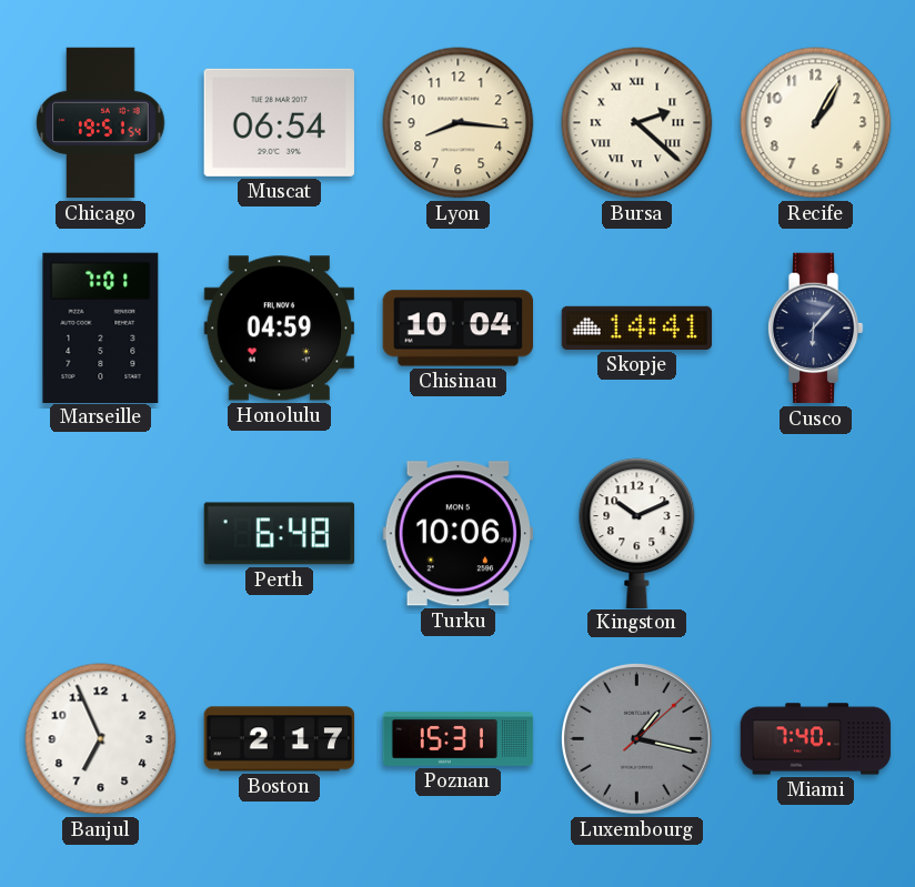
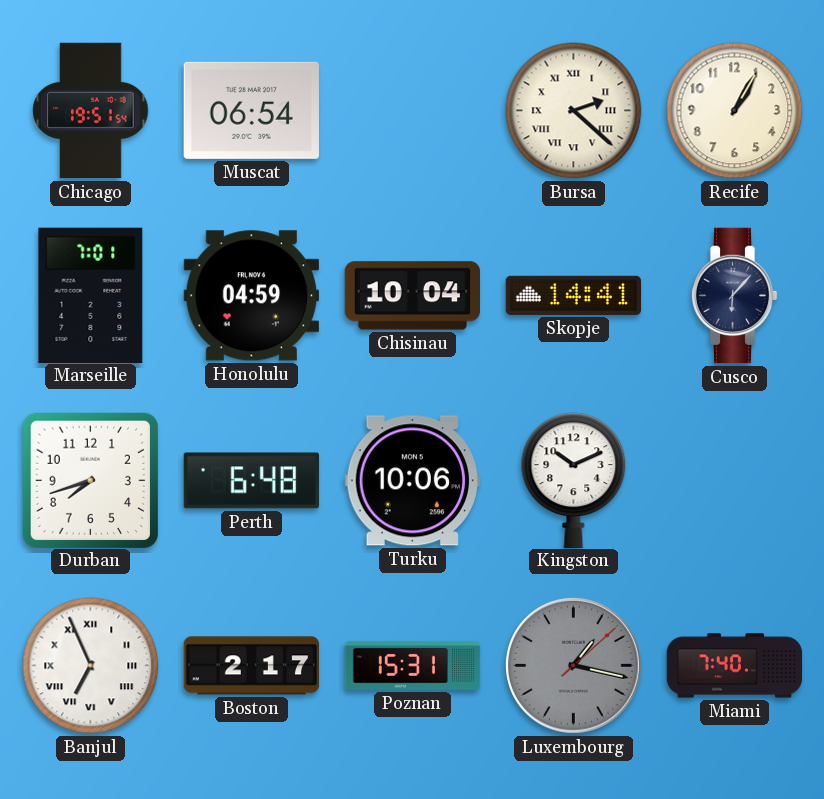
Lyon: 8:16 -> none (459, 123)
Durban: none -> 7:42 (90, 480)
Banjul numerals: Arabic -> Roman (91, 666)
